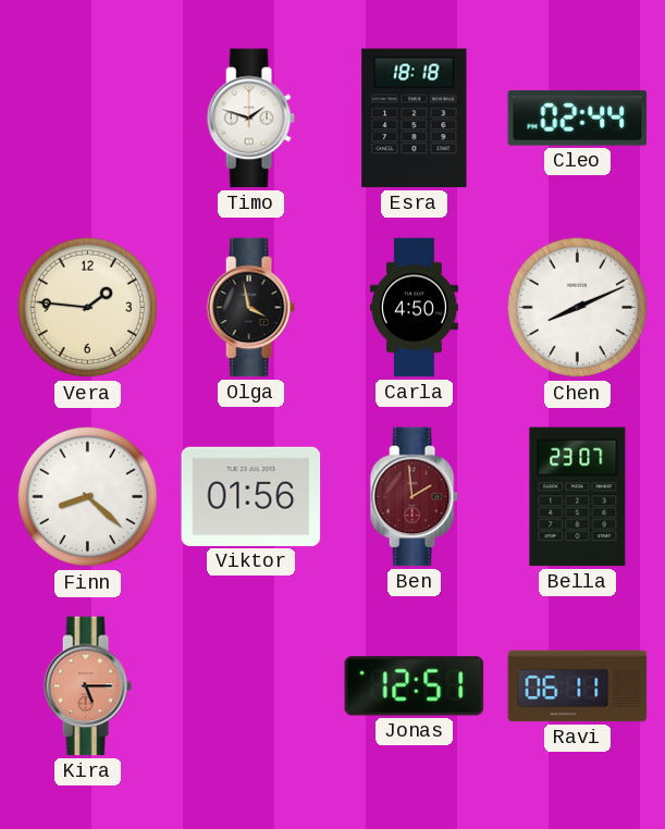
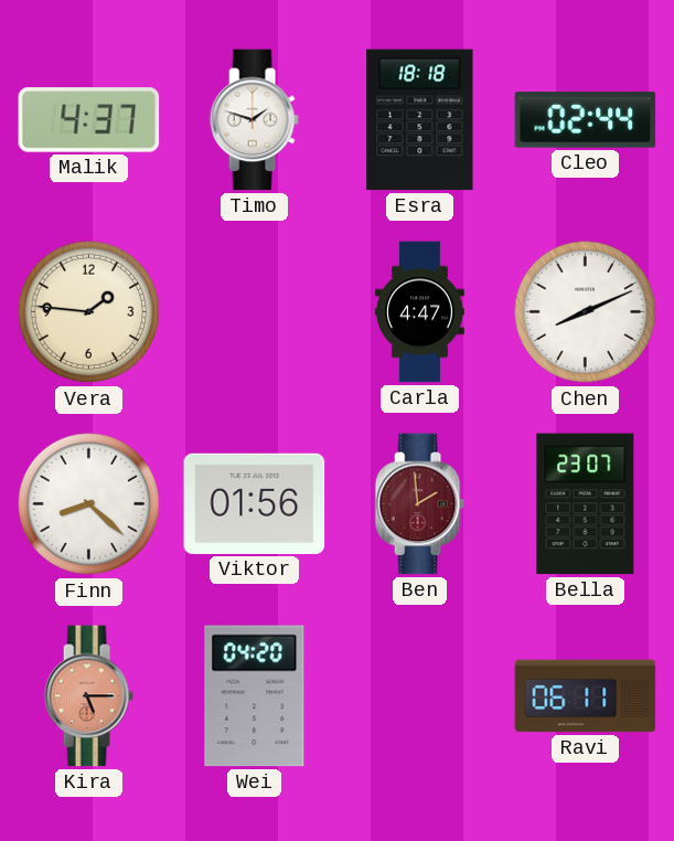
Malik: none -> 4:37 (89, 120)
Olga: 3:58 -> none (250, 308)
Carla: 4:50 -> 4:47 (420, 312)
Wei: none -> 04:20 (255, 696)
Jonas: 12:51 -> none (415, 686)
